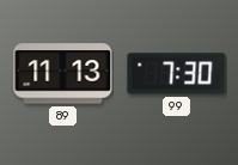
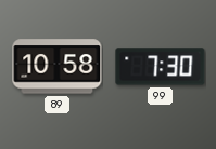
89: 11:13 -> 10:58 (58, 67)
